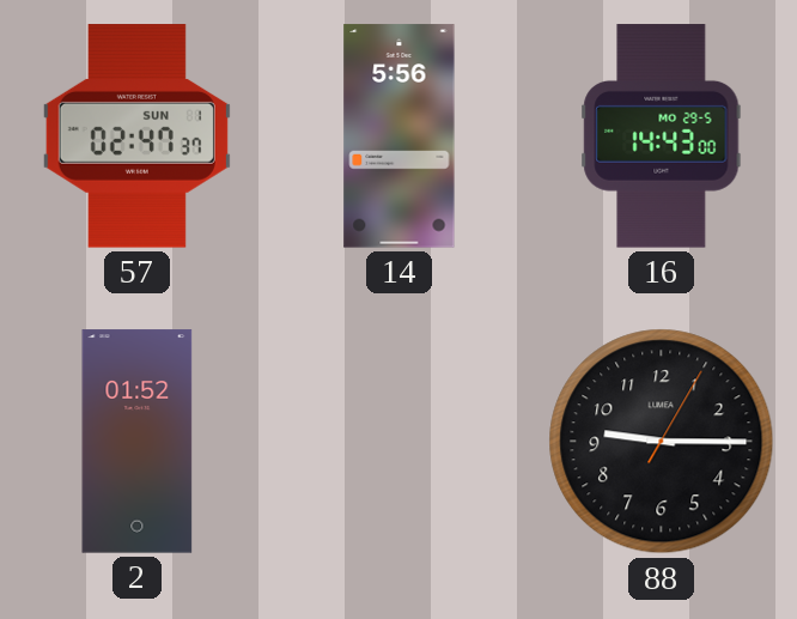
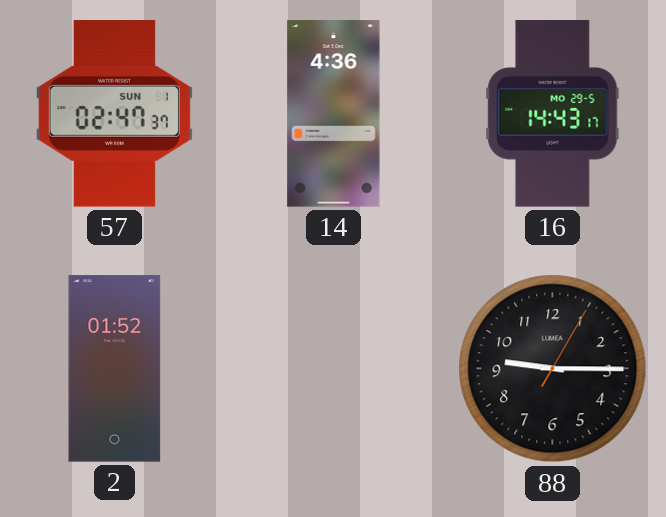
14: 5:56 -> 4:36 (334, 114)
16: 14:43:00 -> 14:43:17 (553, 114)
